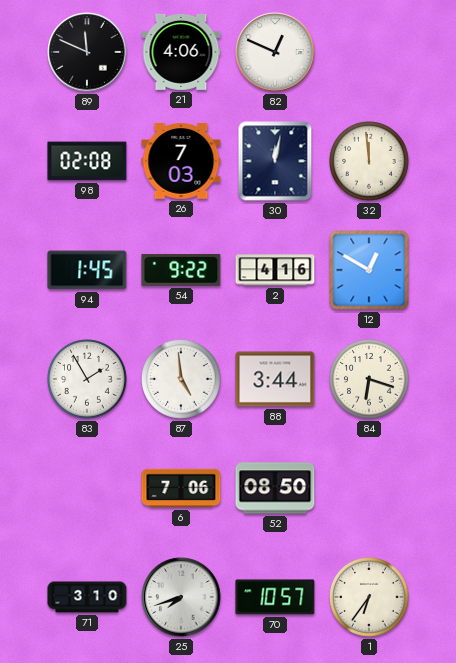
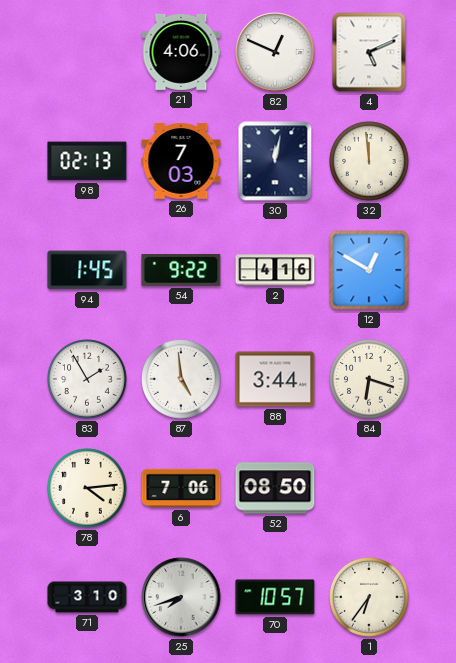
89: 11:49 -> none (87, 52)
4: none -> 5:11 (369, 52)
98: 02:08 -> 02:13 (87, 161)
78: none -> 4:14 (87, 488)
